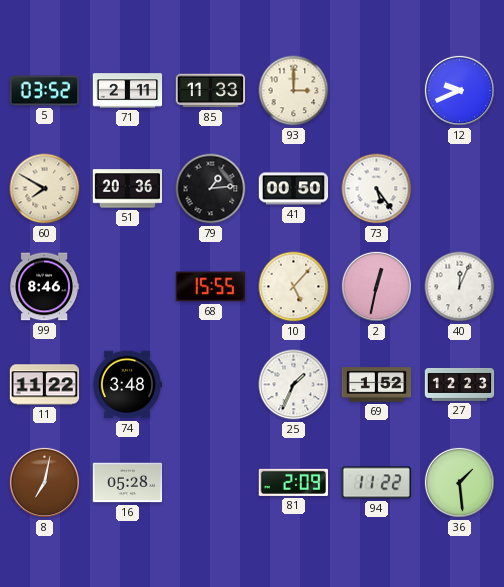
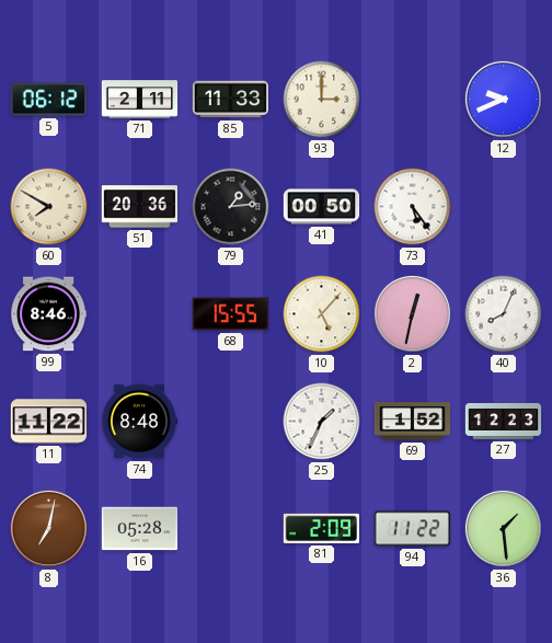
5: 03:52 -> 06:12 (49, 100)
40: 12:04 -> 8:04 (504, 314)
74: 3:48 -> 8:48 (139, 422)
